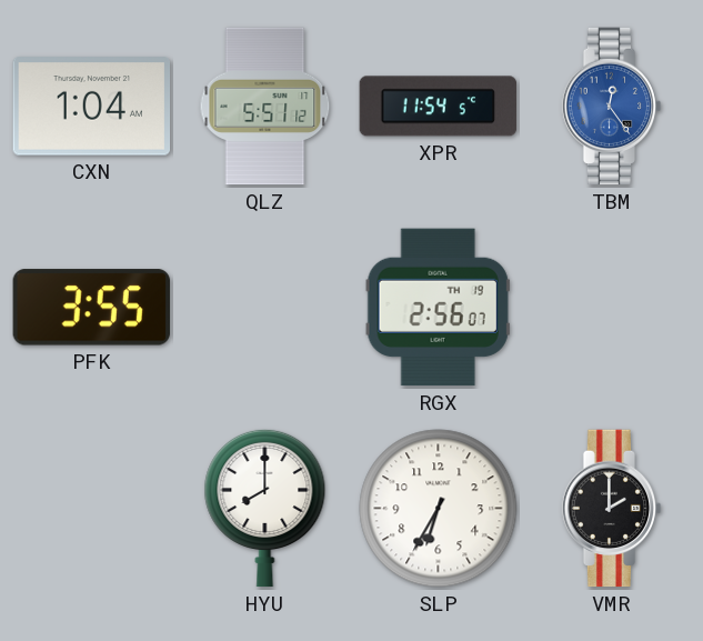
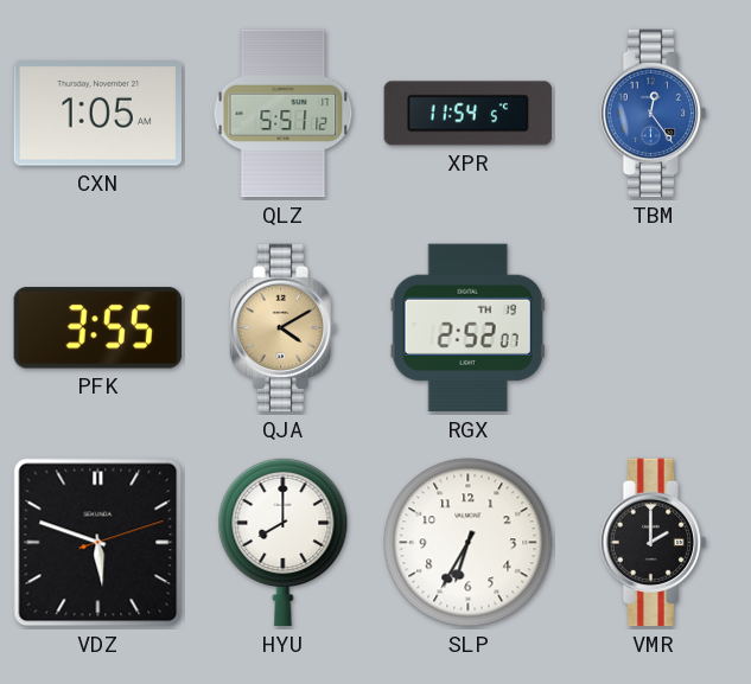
CXN: 1:04 -> 1:05 (97, 114)
QJA: none -> 4:10 (284, 328)
RGX: 2:56 -> 2:52 (467, 328)
VDZ: none -> 5:48 (98, 543)
